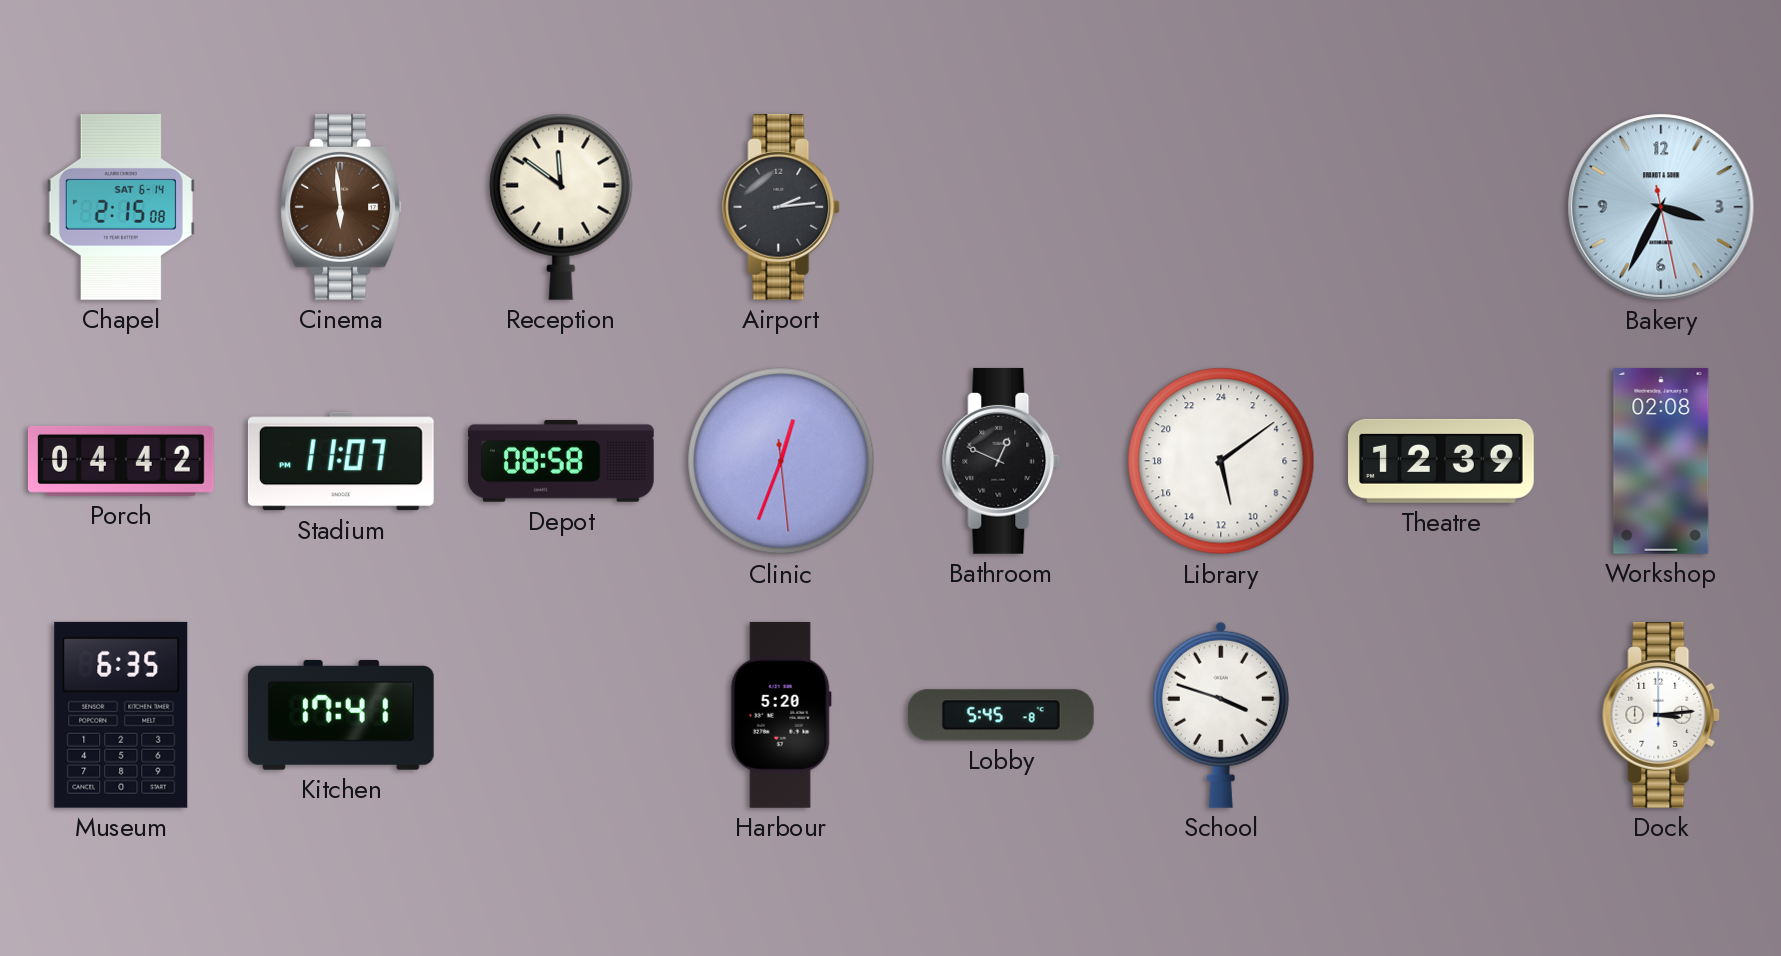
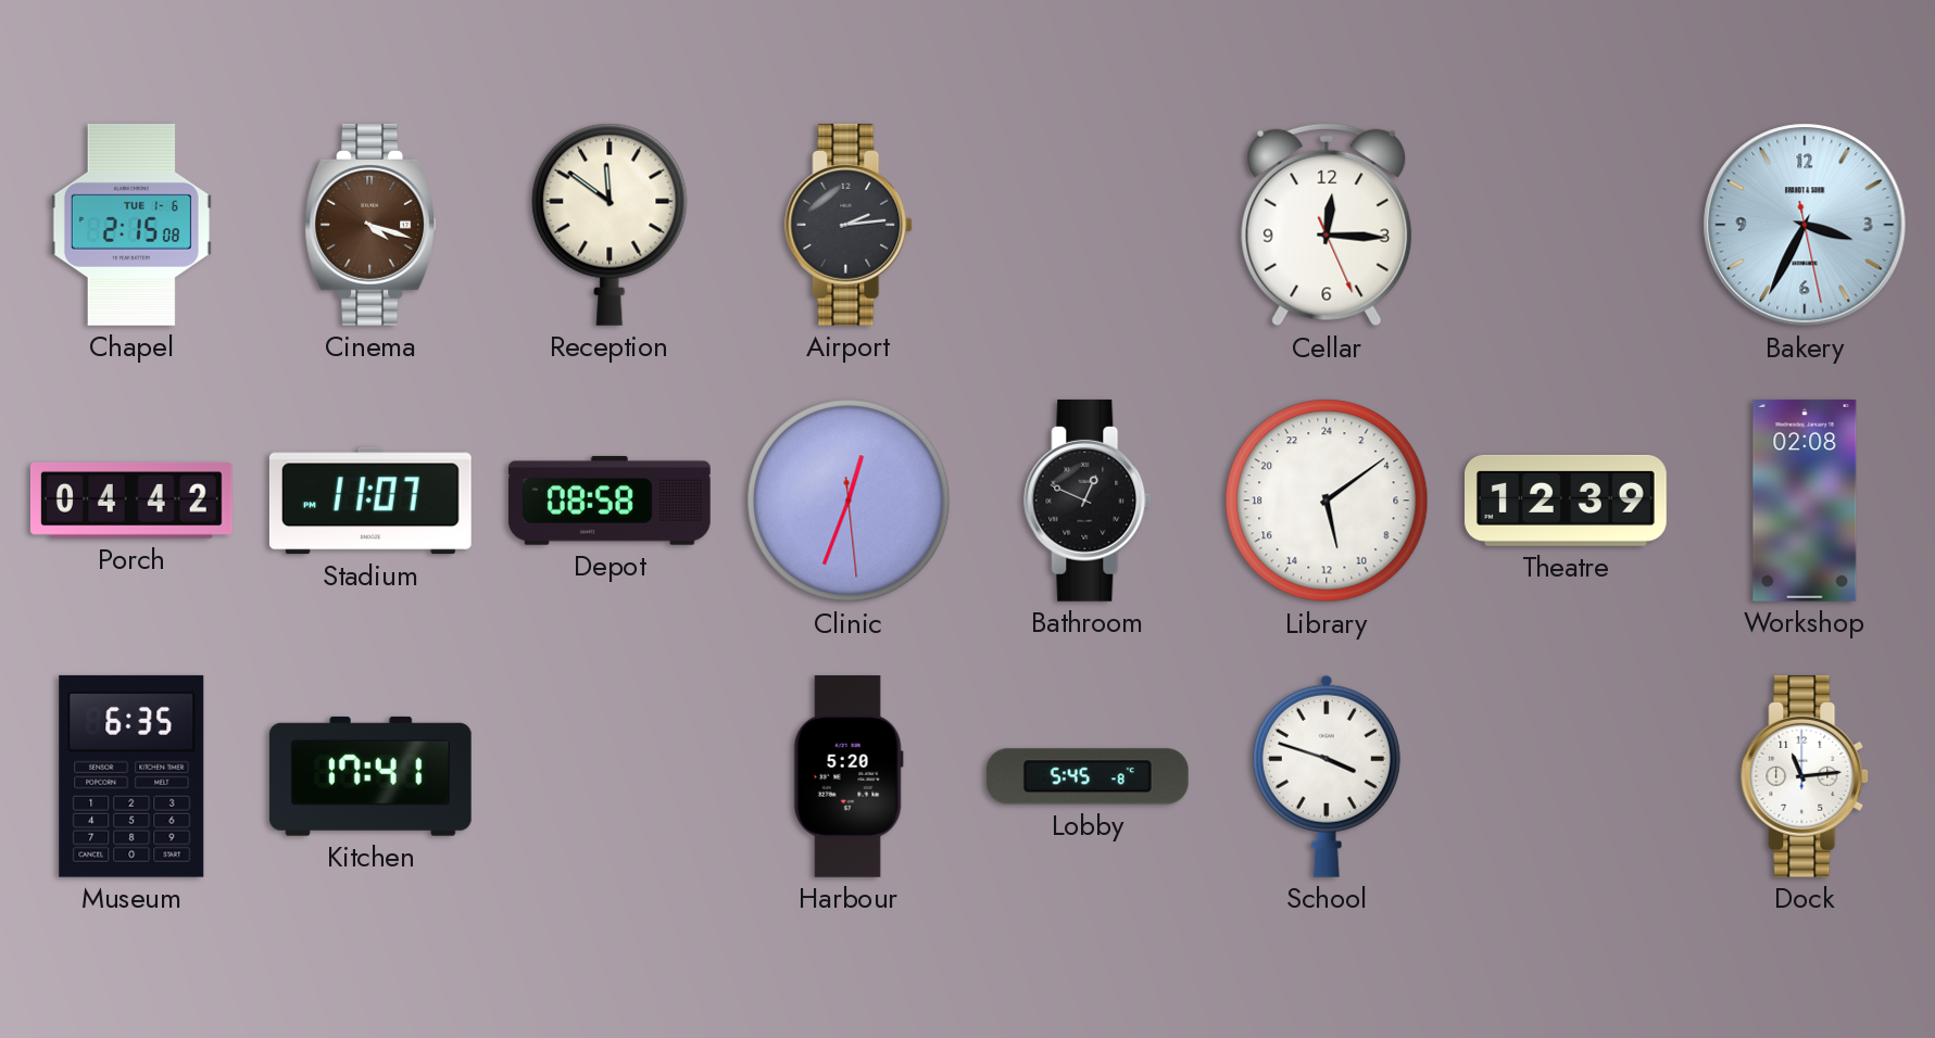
Chapel date: SAT 6-14 -> TUE 1-6 (131, 225)
Cinema: 5:59 -> 4:18 (370, 225)
Cellar: none -> 12:15 (1327, 225)
Dock: 3:14 -> 11:14 (1806, 776)
